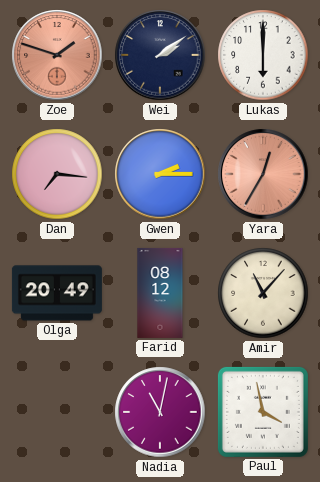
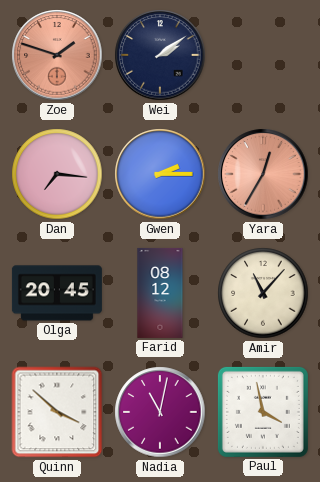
Lukas: 6:00 -> none (263, 55)
Olga: 20:49 -> 20:45 (57, 293)
Quinn: none -> 3:52 (57, 412)
